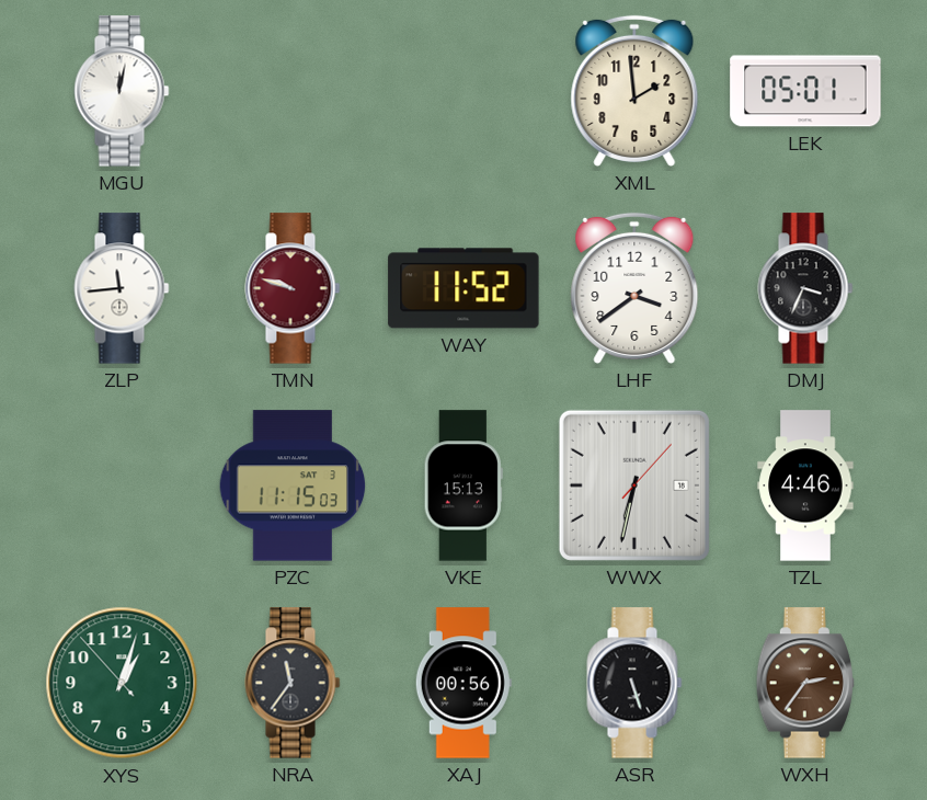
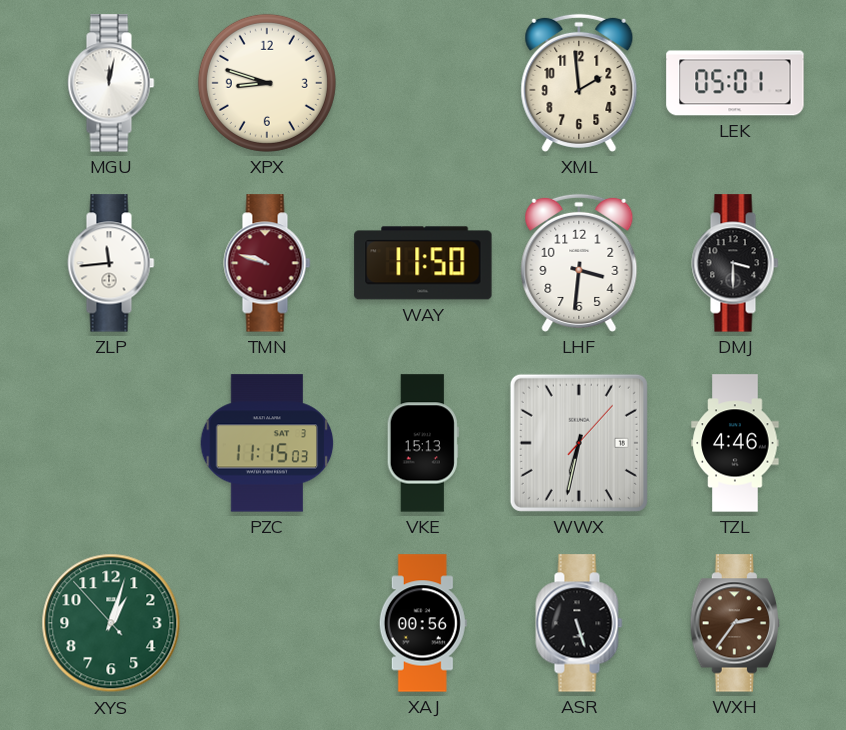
XPX: none -> 8:48 (267, 83)
WAY: 11:52 -> 11:50 (423, 263)
LHF: 3:39 -> 3:31 (579, 263)
DMJ: 3:34 -> 3:30 (735, 263)
NRA: 11:36 -> none (293, 683)
